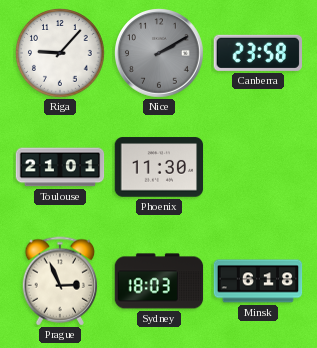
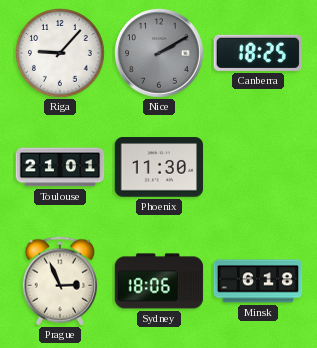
Canberra: 23:58 -> 18:25 (257, 53)
Sydney: 18:03 -> 18:06 (159, 281)
